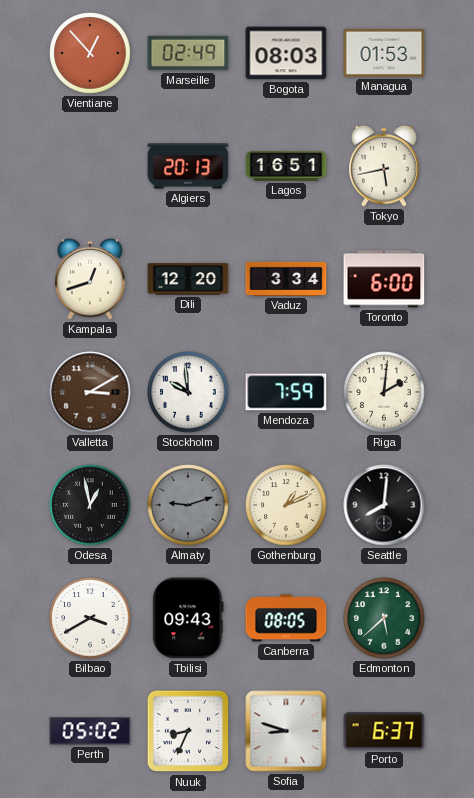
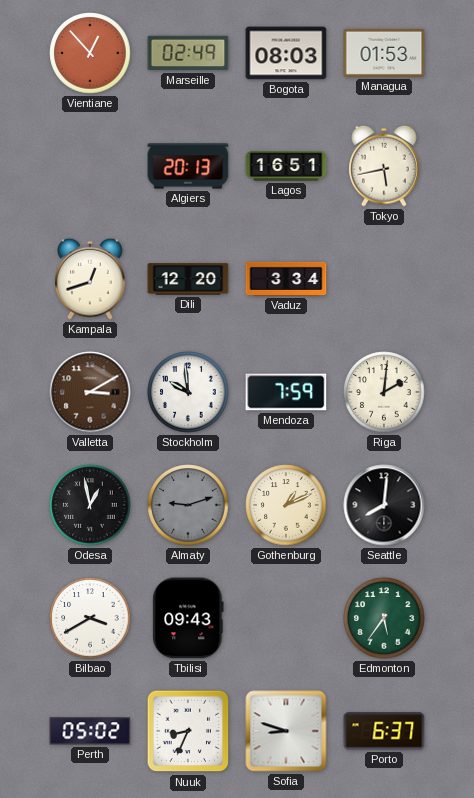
Toronto: 6:00 -> none (384, 279)
Canberra: 08:05 -> none (286, 618)
Edmonton: 5:38 -> 5:36 (384, 618)
